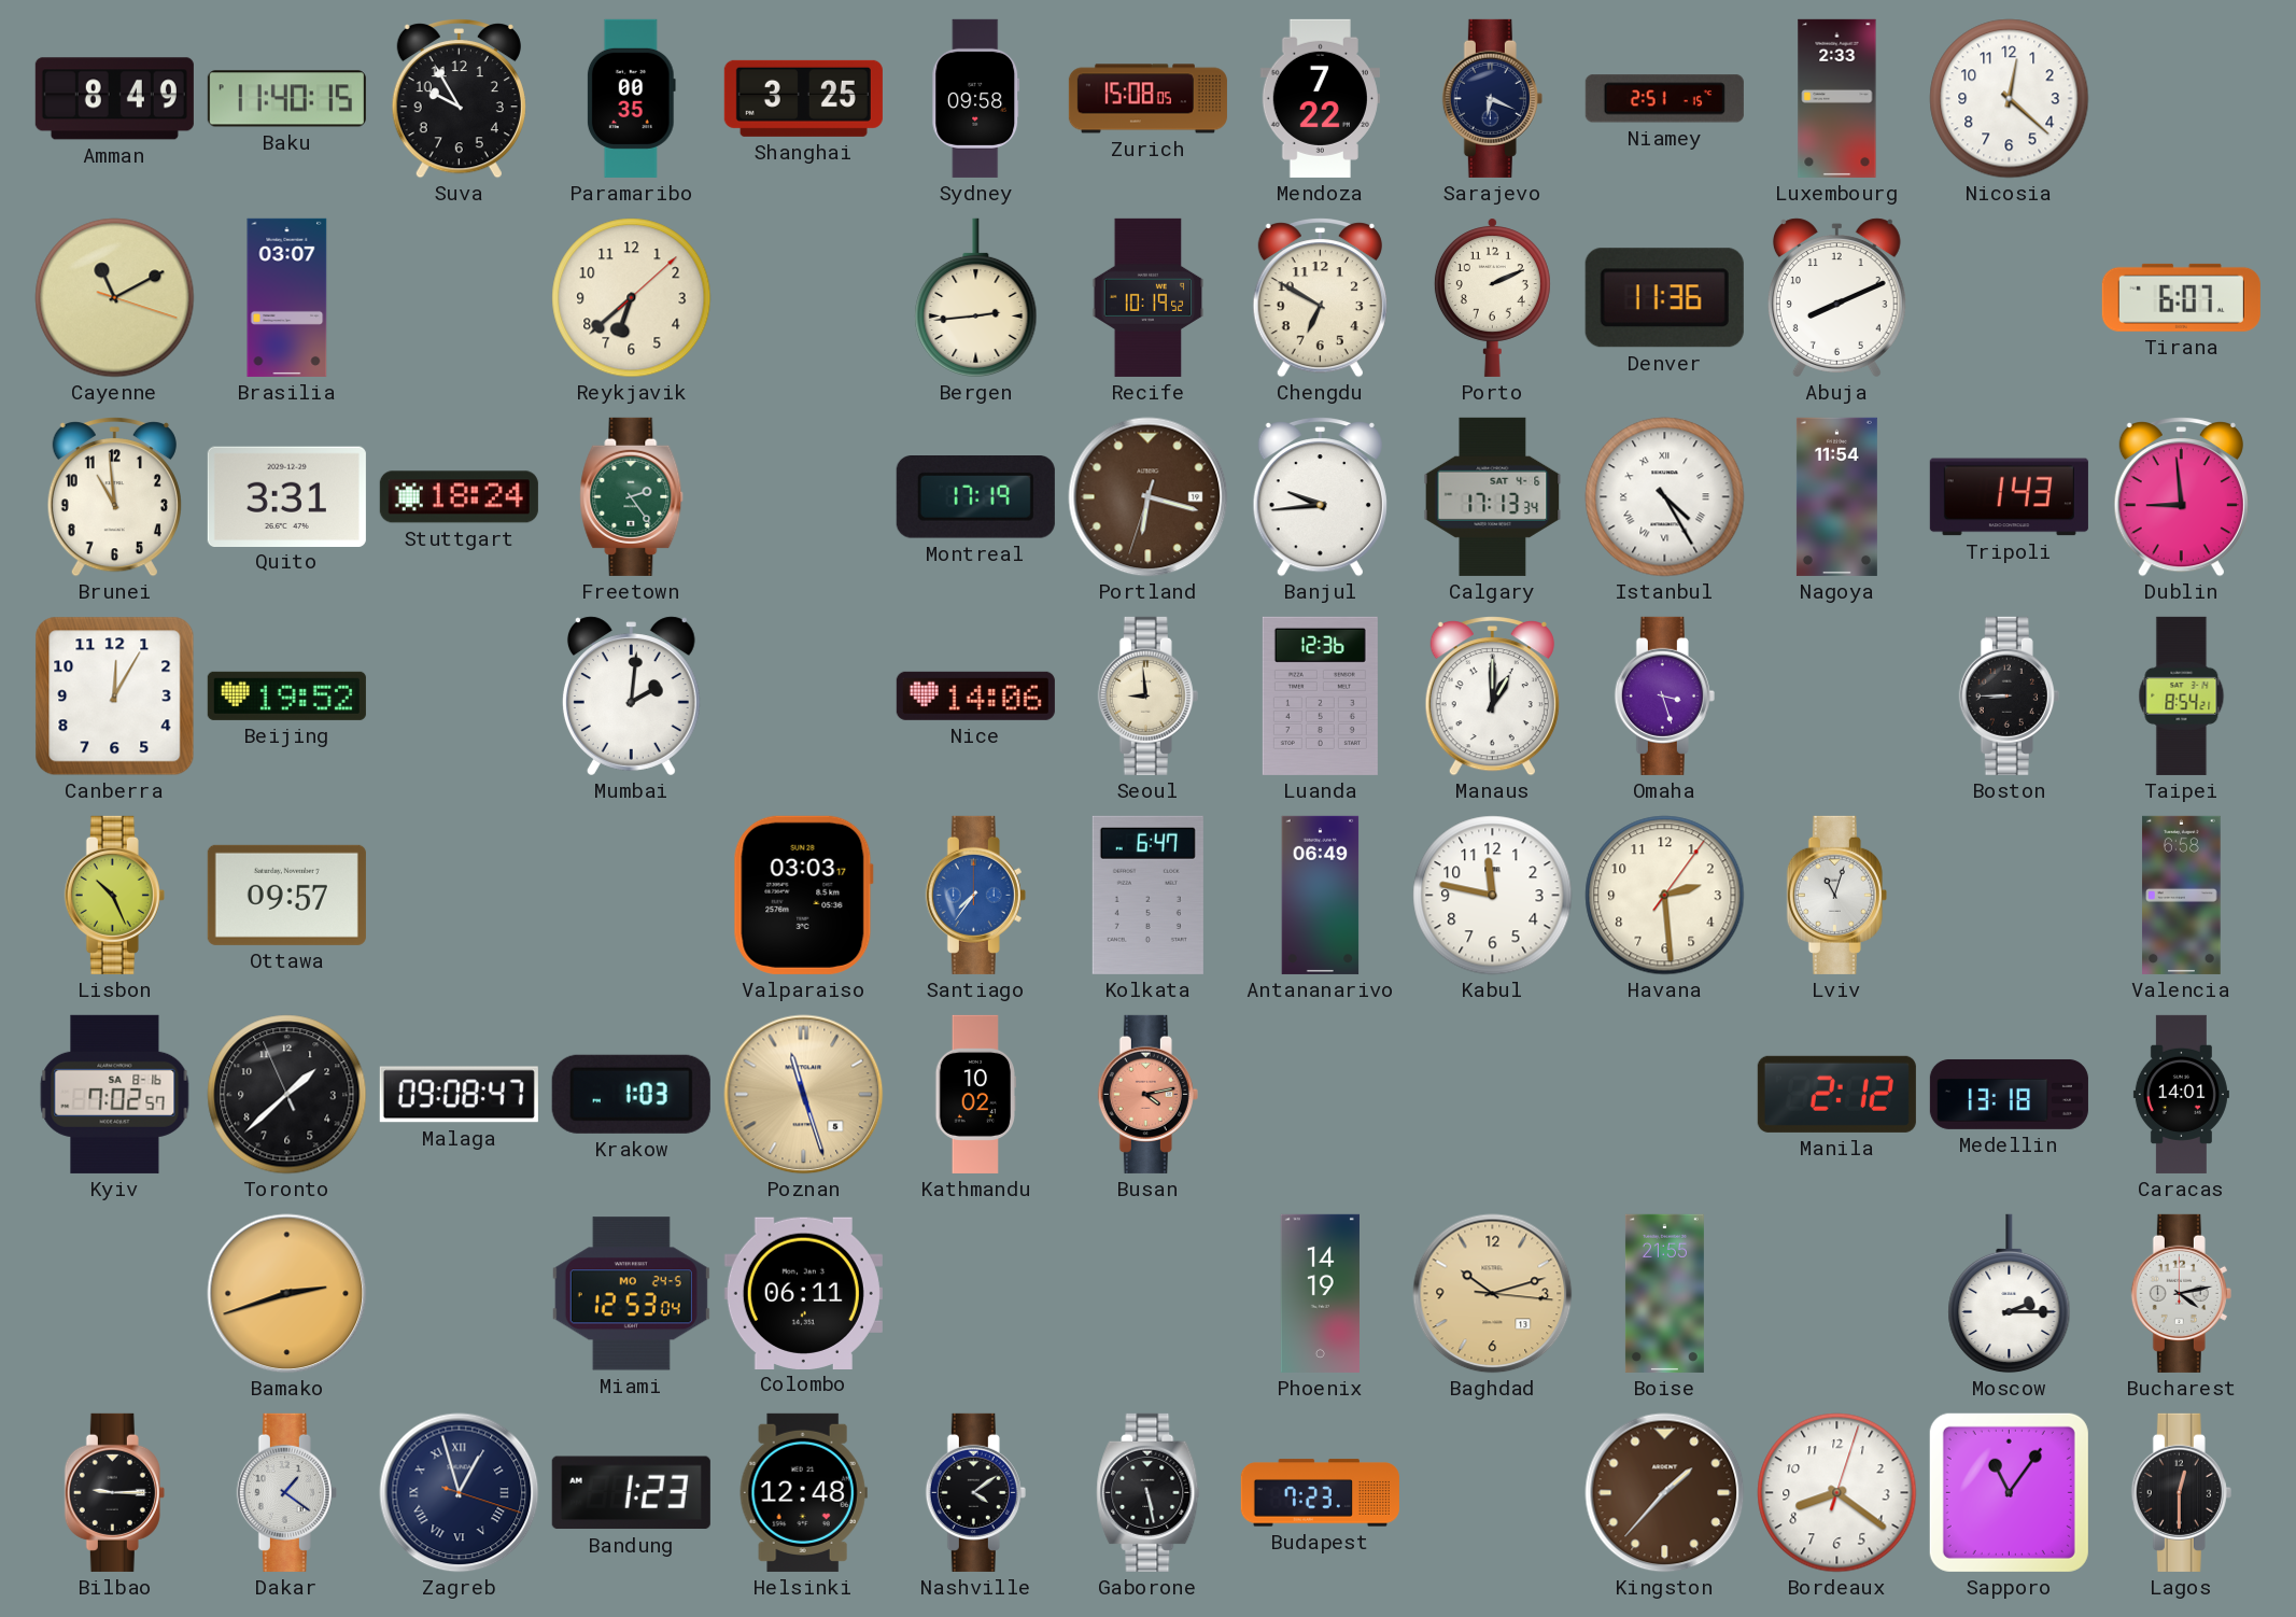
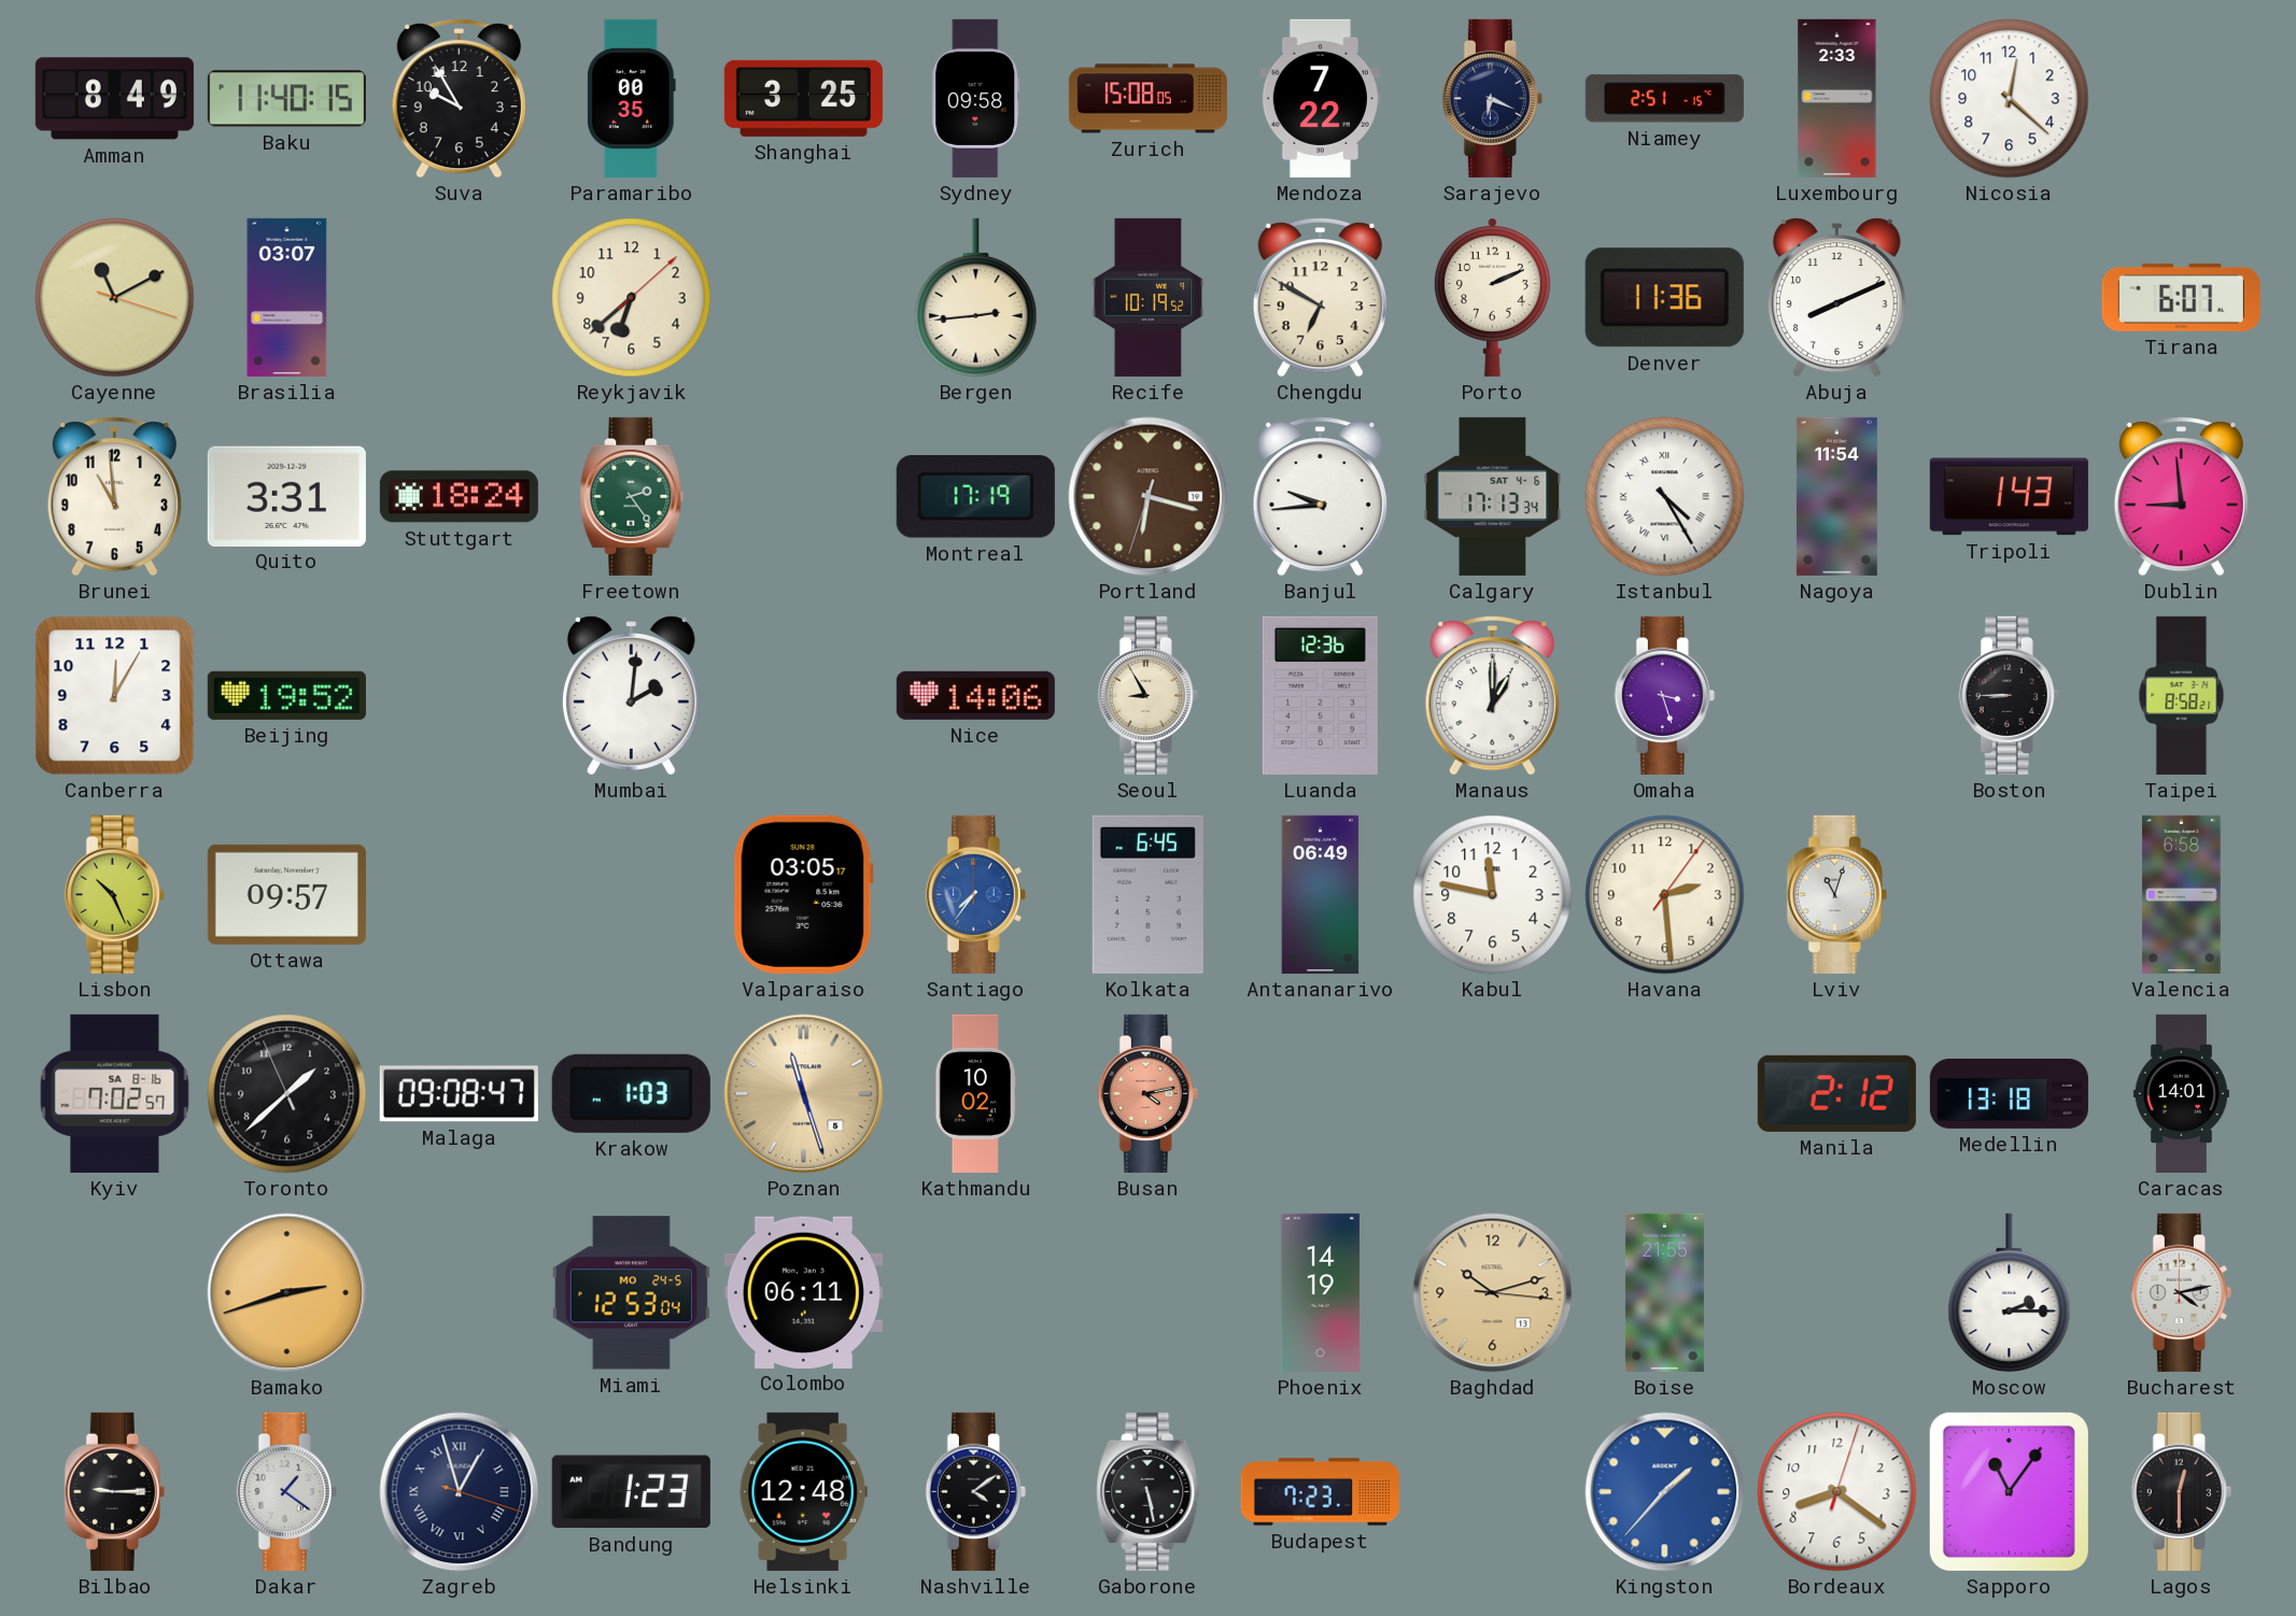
Seoul: 8:59 -> 8:55 (1147, 695)
Taipei: 8:54 -> 8:58 (2182, 695)
Valparaiso: 03:03 -> 03:05 (803, 894)
Kolkata: 6:47 -> 6:45 (1147, 894)
Kingston dial: brown -> blue (1665, 1492)
